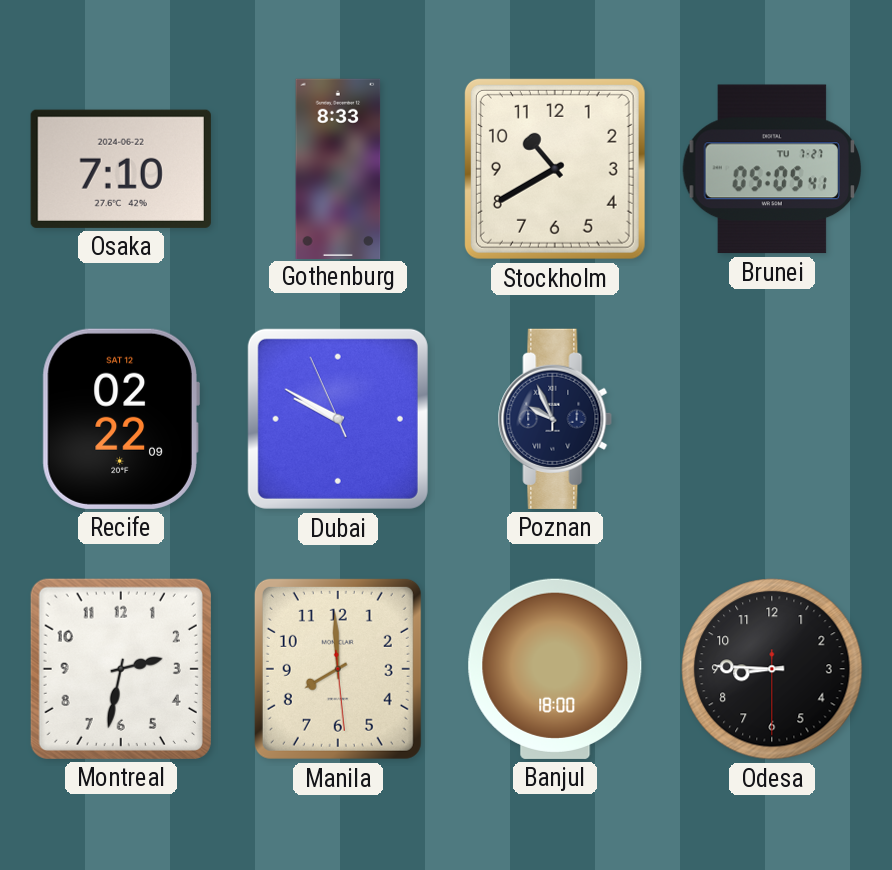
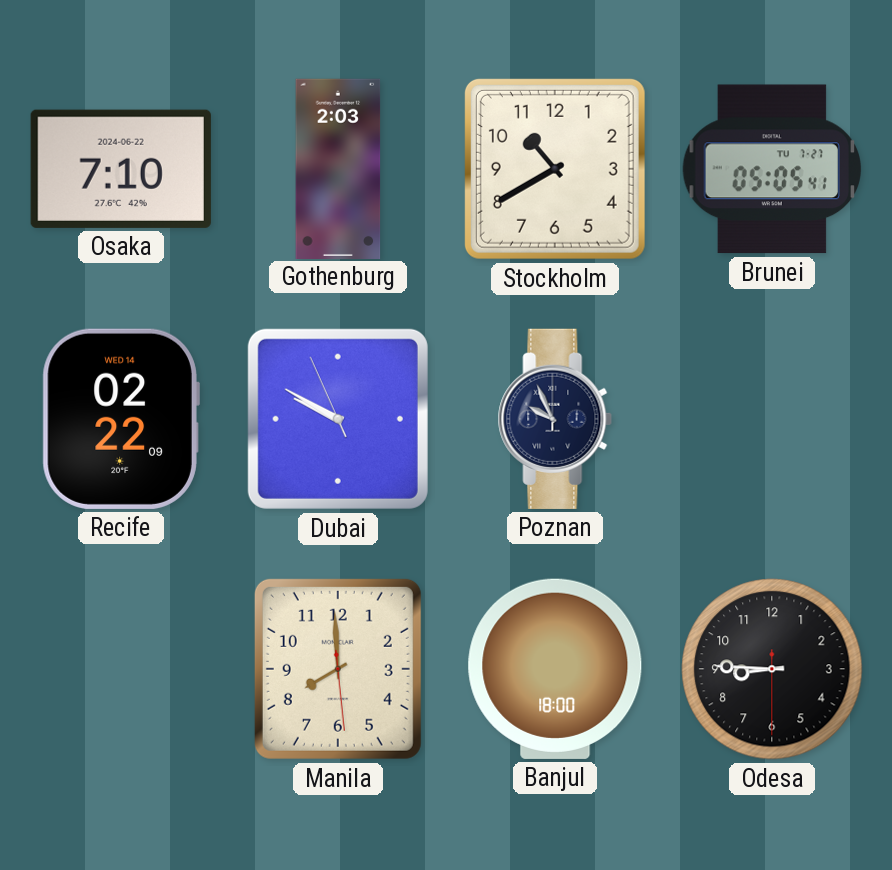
Gothenburg: 8:33 -> 2:03 (338, 168)
Recife date: SAT 12 -> WED 14 (121, 419)
Montreal: 2:32 -> none (121, 669)
